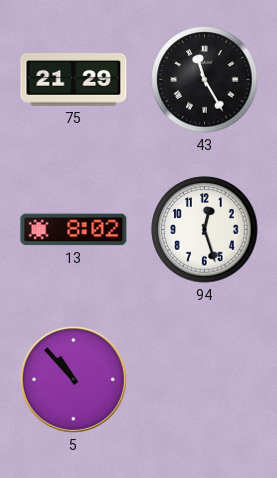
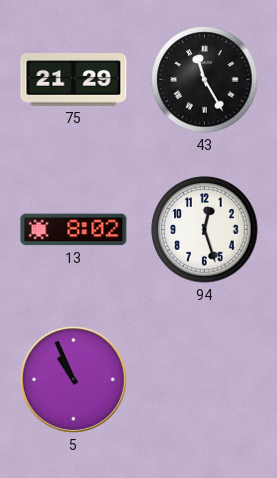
5: 10:53 -> 10:56 (73, 379)
